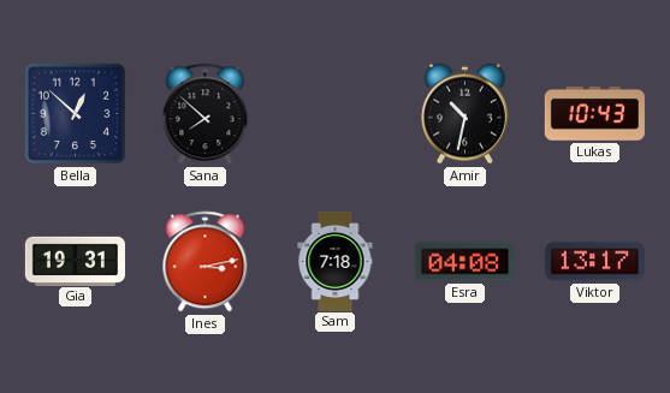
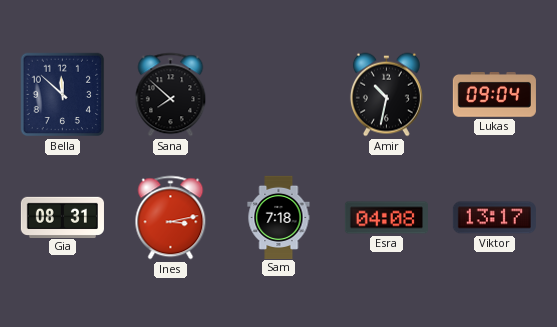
Bella: 12:52 -> 11:52 (63, 95)
Lukas: 10:43 -> 09:04 (494, 95)
Gia: 19:31 -> 08:31 (62, 217)
